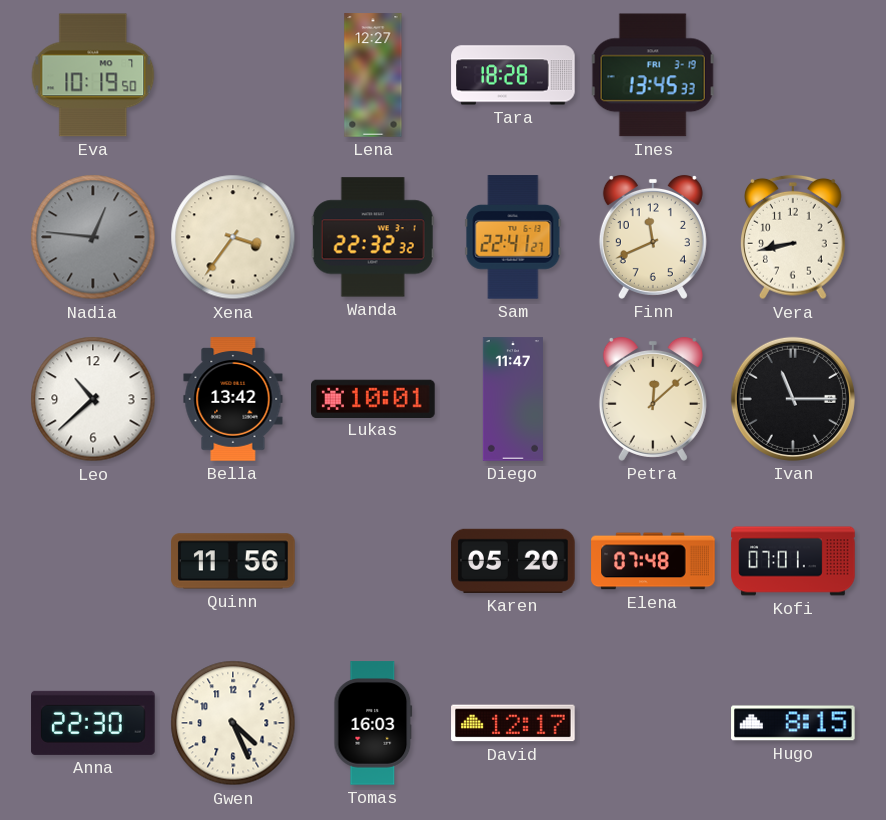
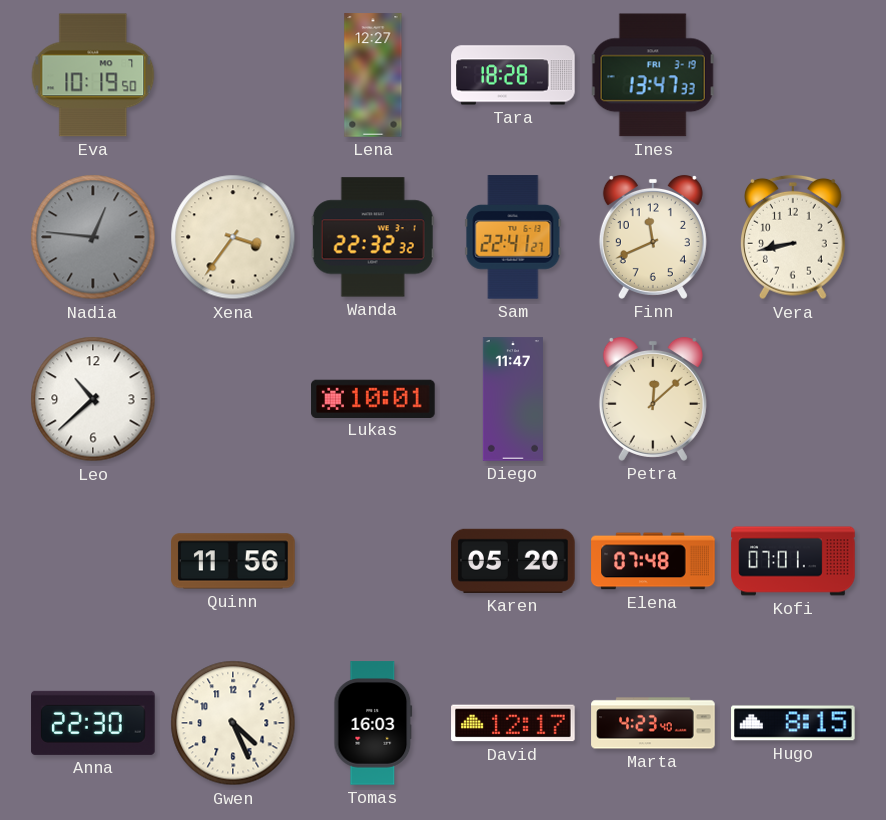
Ines: 13:45 -> 13:47 (653, 75)
Bella: 13:42 -> none (233, 399)
Ivan: 11:15 -> none (793, 399)
Marta: none -> 4:23 (653, 723)
